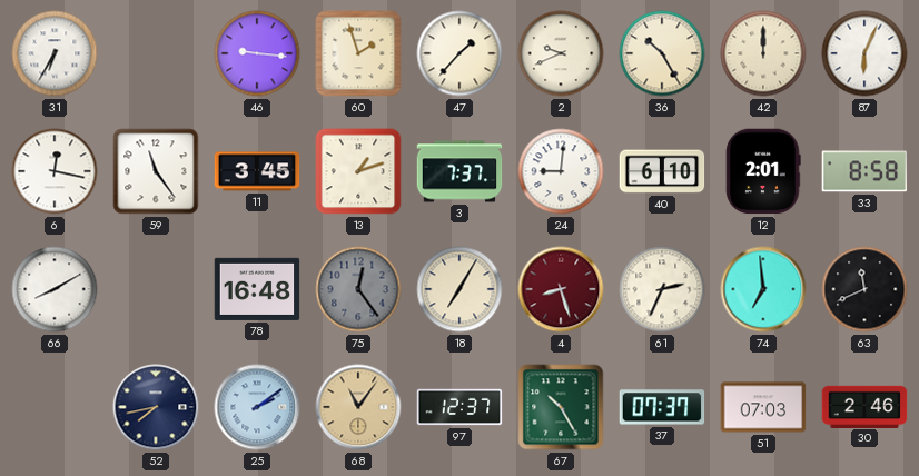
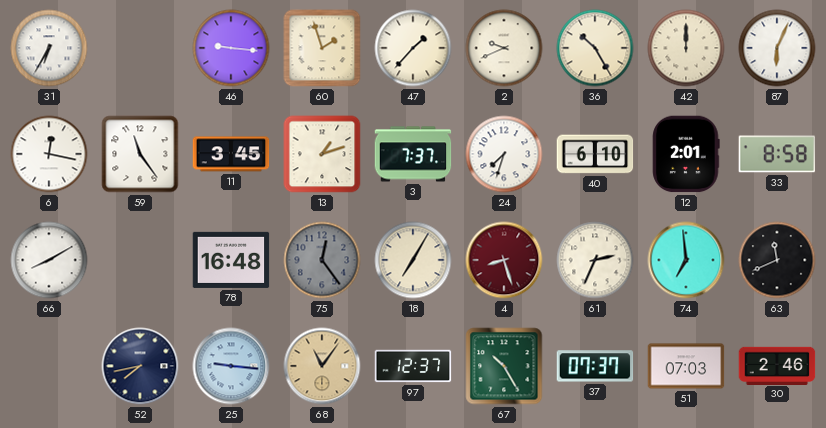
24: 9:01 -> 7:33 (504, 154)
25: 2:09 -> 9:16 (231, 366)
